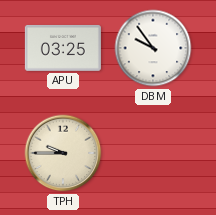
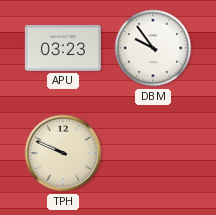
APU: 03:25 -> 03:23 (63, 48)
TPH: 9:45 -> 9:49 (63, 153)
